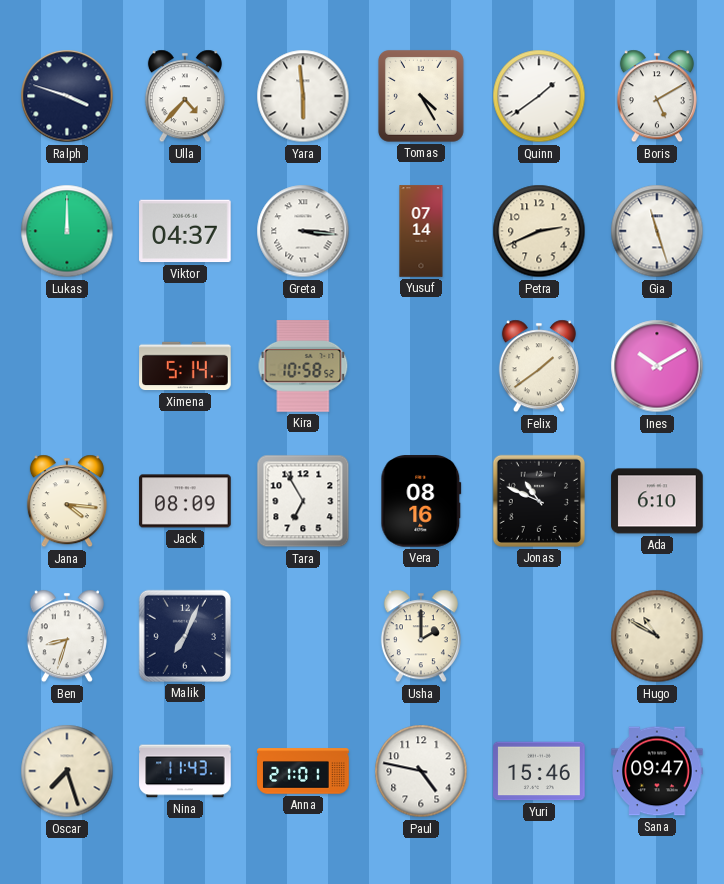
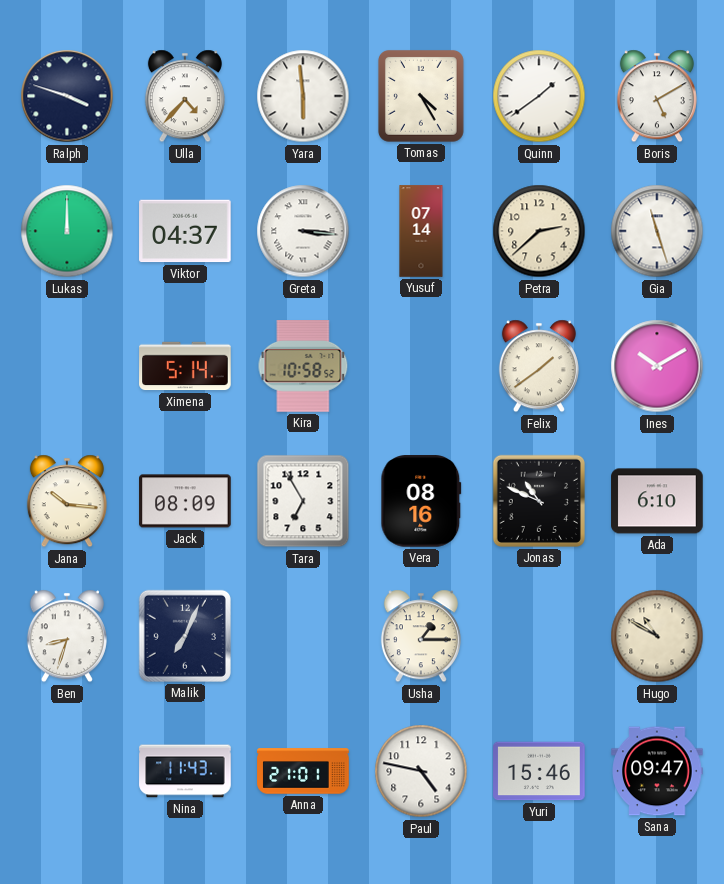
Petra: 2:41 -> 2:38 (539, 231)
Jana: 4:16 -> 10:16 (67, 501)
Usha: 2:00 -> 1:15 (421, 636)
Oscar: 7:27 -> none (67, 771)
